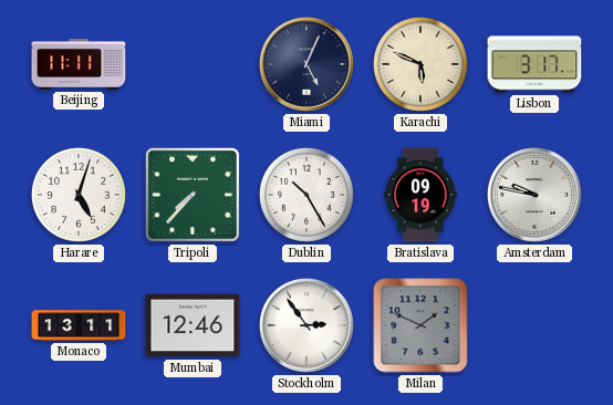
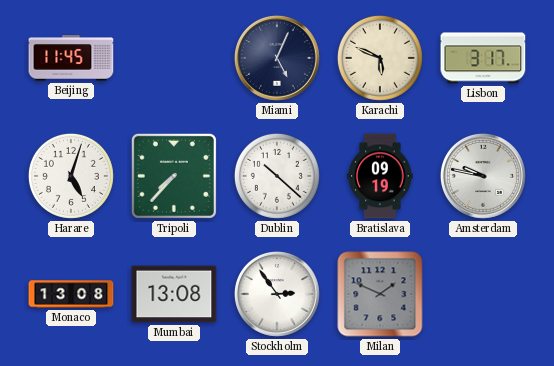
Beijing: 11:11 -> 11:45 (71, 58)
Dublin: 10:25 -> 10:22 (277, 176)
Monaco: 13:11 -> 13:08 (71, 294)
Mumbai: 12:46 -> 13:08 (174, 294)
